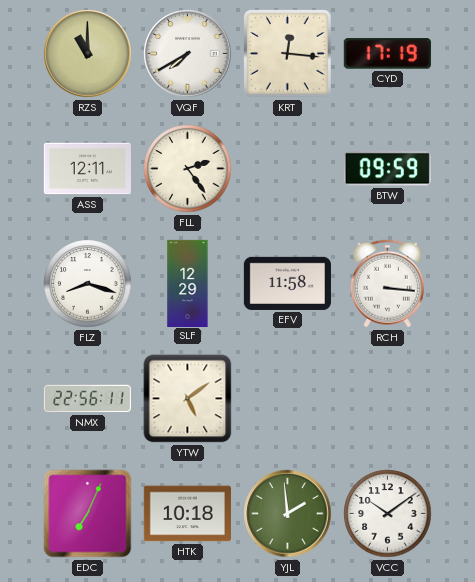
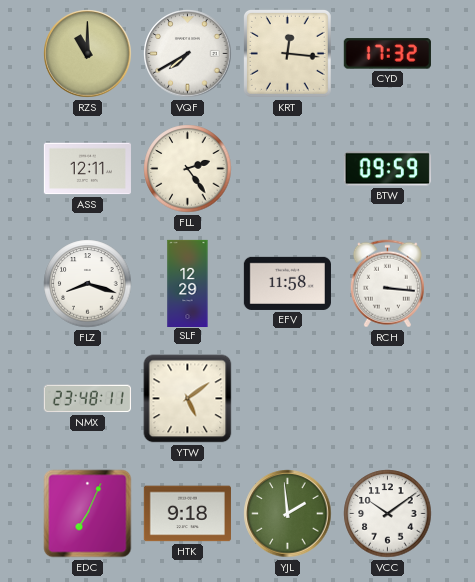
CYD: 17:19 -> 17:32 (387, 54)
NMX: 22:56 -> 23:48 (87, 399)
HTK: 10:18 -> 9:18 (187, 514)
